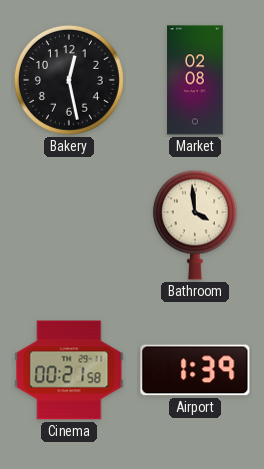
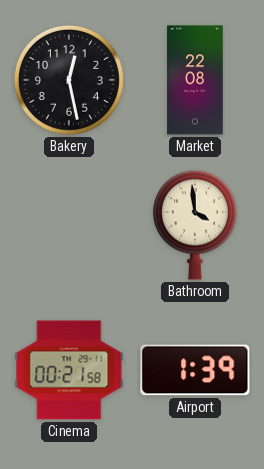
Market: 02:08 -> 22:08 (195, 80)
